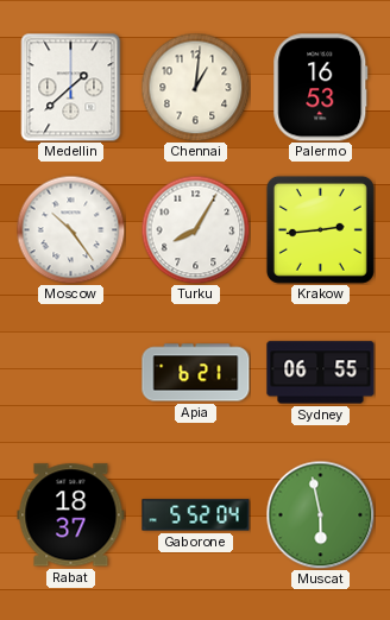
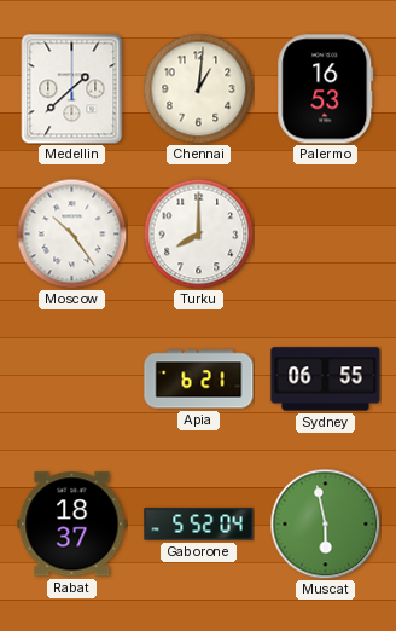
Turku: 8:05 -> 8:00 (198, 233)
Krakow: 2:44 -> none (320, 229)
